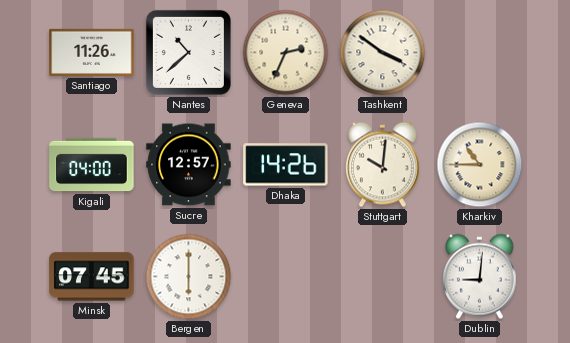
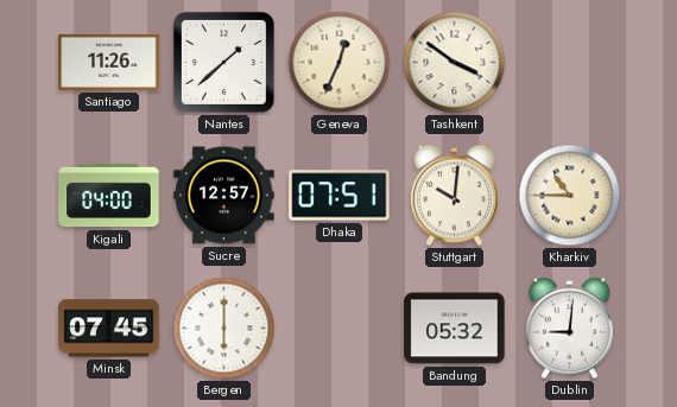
Nantes: 10:38 -> 1:38 (223, 62)
Geneva: 2:34 -> 12:34 (340, 63)
Dhaka: 14:26 -> 07:51 (340, 196)
Bandung: none -> 05:32 (455, 329)
